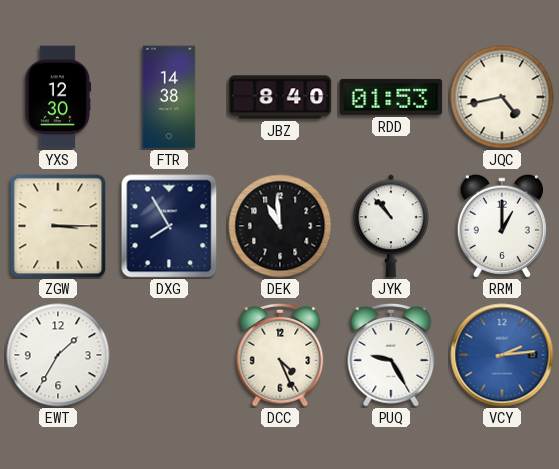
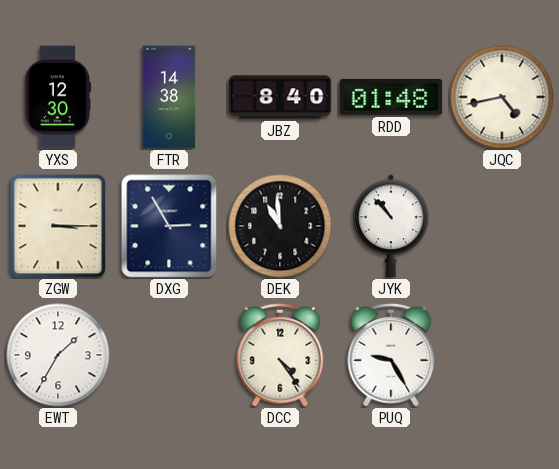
RDD: 01:53 -> 01:48 (391, 97)
DXG: 7:55 -> 2:55 (169, 226)
RRM: 1:00 -> none (502, 226)
DCC: 4:26 -> 4:24 (280, 355)
VCY: 2:14 -> none (502, 355)
